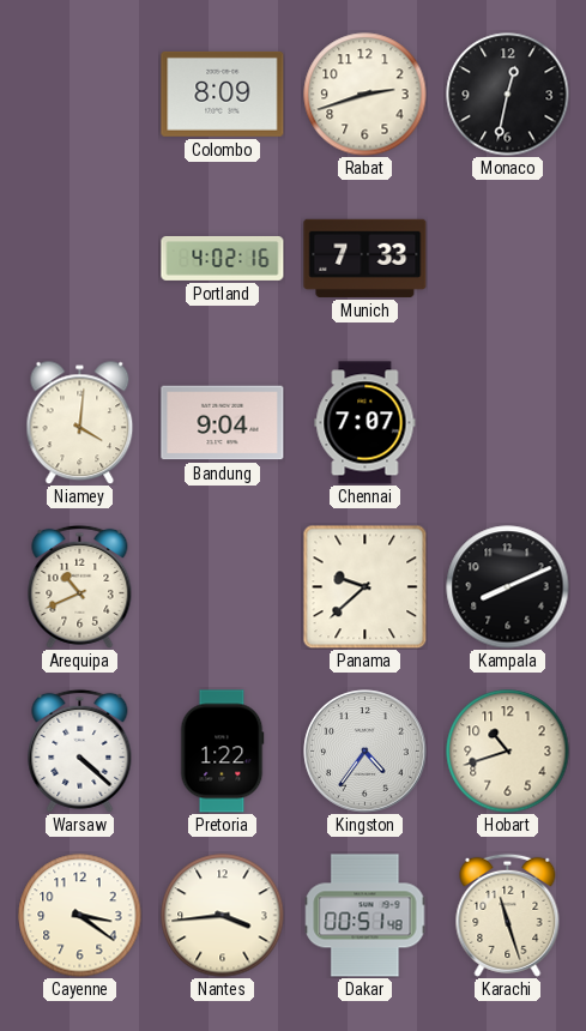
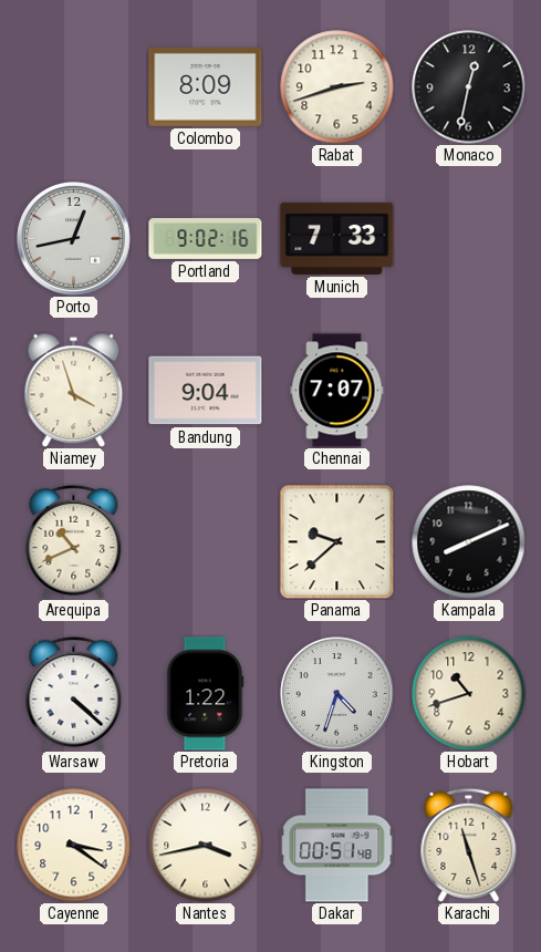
Porto: none -> 12:43 (74, 239)
Portland: 4:02 -> 9:02 (206, 238)
Niamey: 4:01 -> 3:57 (74, 390)
Kingston: 4:36 -> 4:33 (337, 694)
Nantes: 3:44 -> 3:43 (206, 846)
